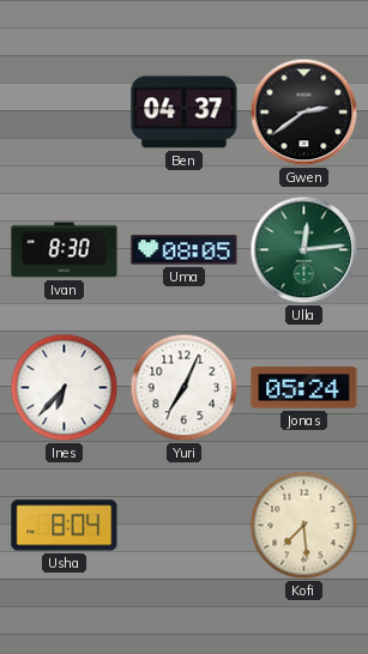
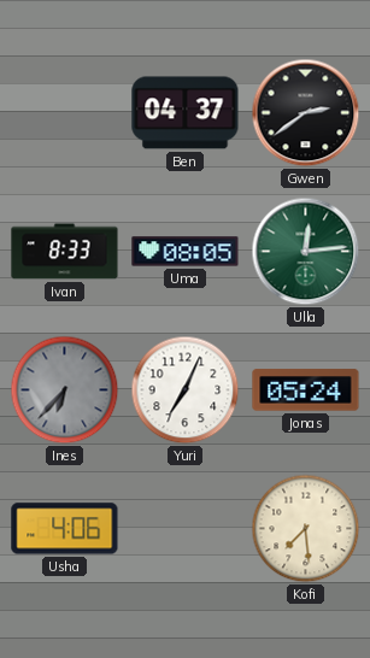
Ivan: 8:30 -> 8:33 (65, 252)
Ines dial: white -> grey (65, 390)
Usha: 8:04 -> 4:06 (65, 529)
